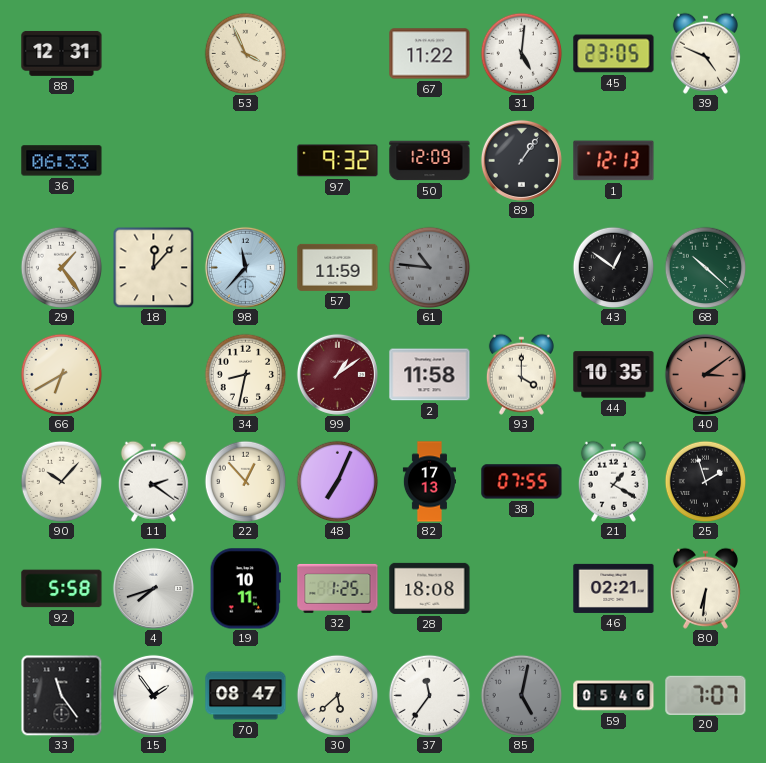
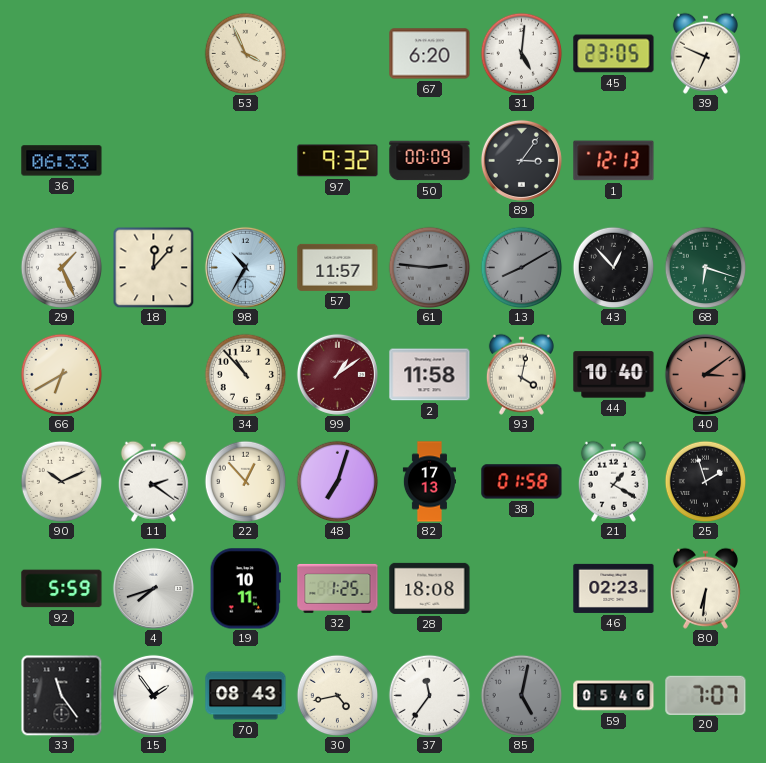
88: 12:31 -> none (62, 53)
67: 11:22 -> 6:20 (430, 54)
39: 4:49 -> 6:49 (705, 53)
50: 12:09 -> 00:09 (430, 161)
89: 1:06 -> 3:06 (521, 160)
29: 1:24 -> 1:26 (61, 267)
98: 11:37 -> 10:35 (245, 267)
57: 11:59 -> 11:57 (338, 267)
61: 10:46 -> 2:46 (429, 267)
13: none -> 8:10 (521, 267)
43: 12:51 -> 12:53 (613, 267)
68: 10:22 -> 6:18 (705, 267)
34: 8:32 -> 10:53 (245, 374)
93: 4:00 -> 4:02 (521, 374)
44: 10:35 -> 10:40 (614, 375)
90: 10:07 -> 10:11 (61, 481)
48: 7:04 -> 7:03 (337, 481)
38: 07:55 -> 01:58 (522, 482)
92: 5:58 -> 5:59 (62, 589)
46: 02:21 -> 02:23 (614, 588)
70: 08:47 -> 08:43 (246, 696)
30: 5:38 -> 4:43 (337, 695)
